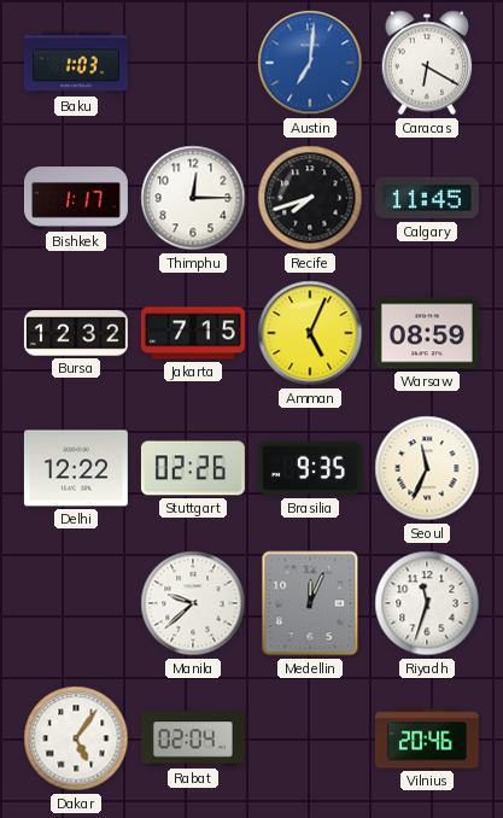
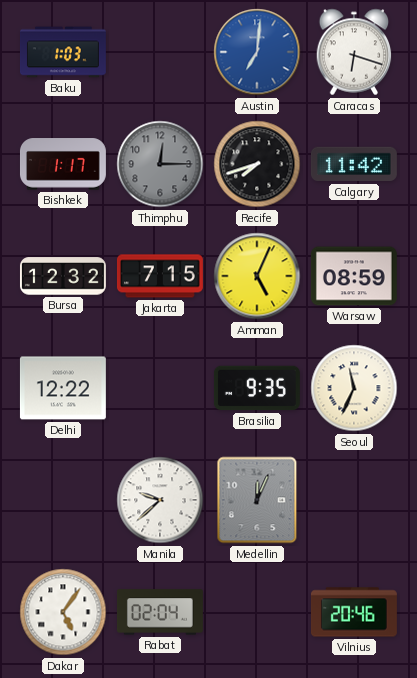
Caracas: 6:20 -> 6:18 (354, 52)
Thimphu dial: white -> grey (160, 164)
Calgary: 11:45 -> 11:42 (354, 164)
Stuttgart: 02:26 -> none (193, 468)
Riyadh: 11:33 -> none (427, 603)
